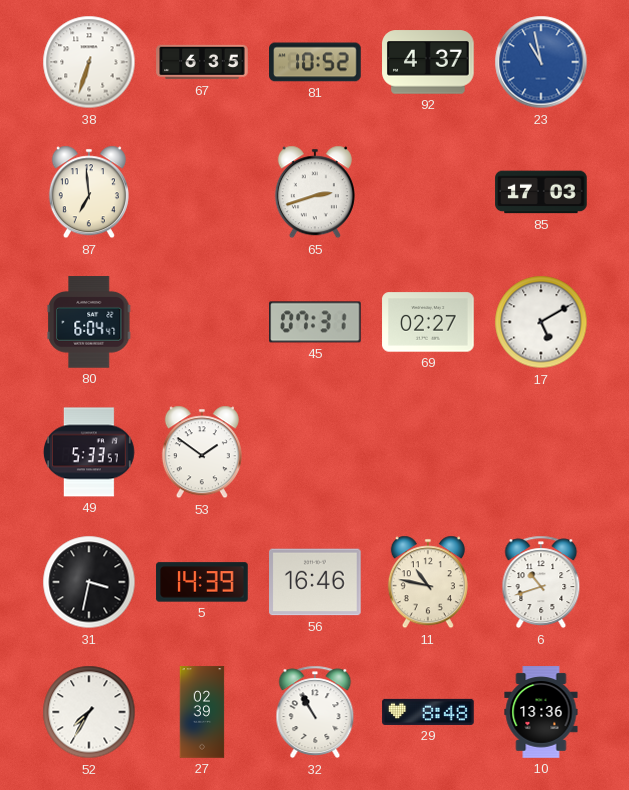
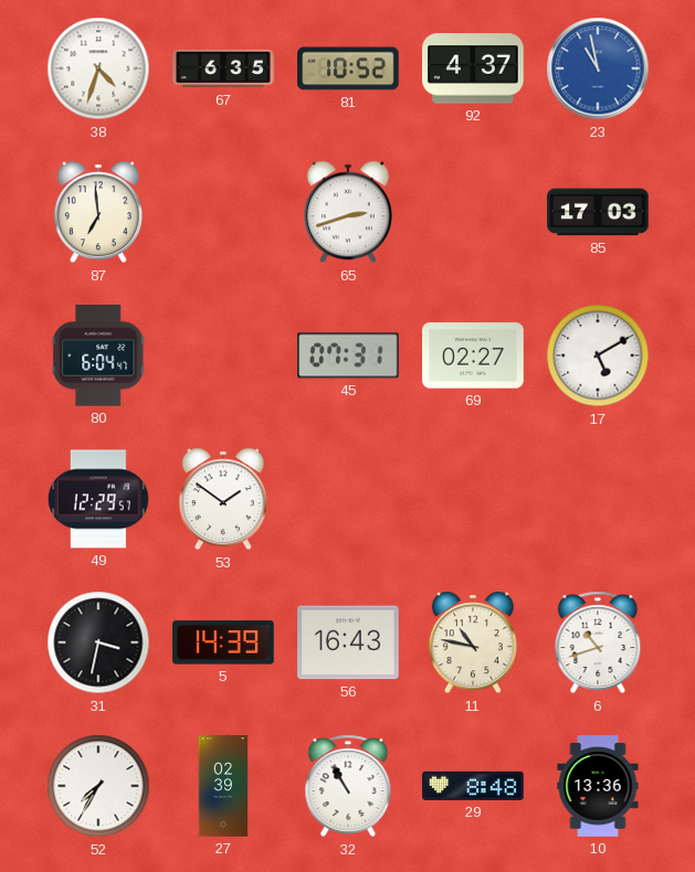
38: 6:33 -> 4:33 (98, 68)
49: 5:33 -> 12:29 (98, 499)
56: 16:46 -> 16:43 (348, 642)
